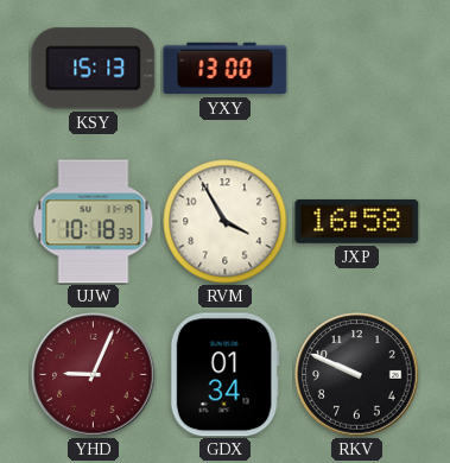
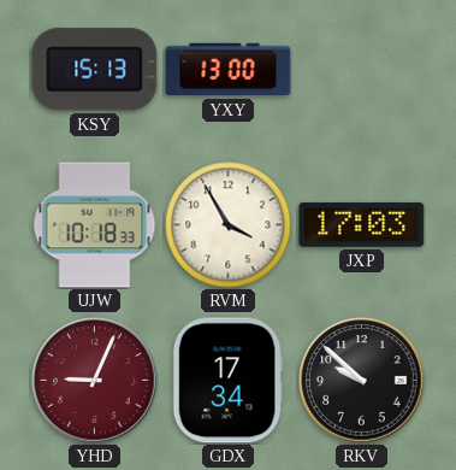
JXP: 16:58 -> 17:03 (362, 224)
GDX: 01:34 -> 17:34 (227, 381)
RKV: 9:49 -> 9:52 (362, 381)
